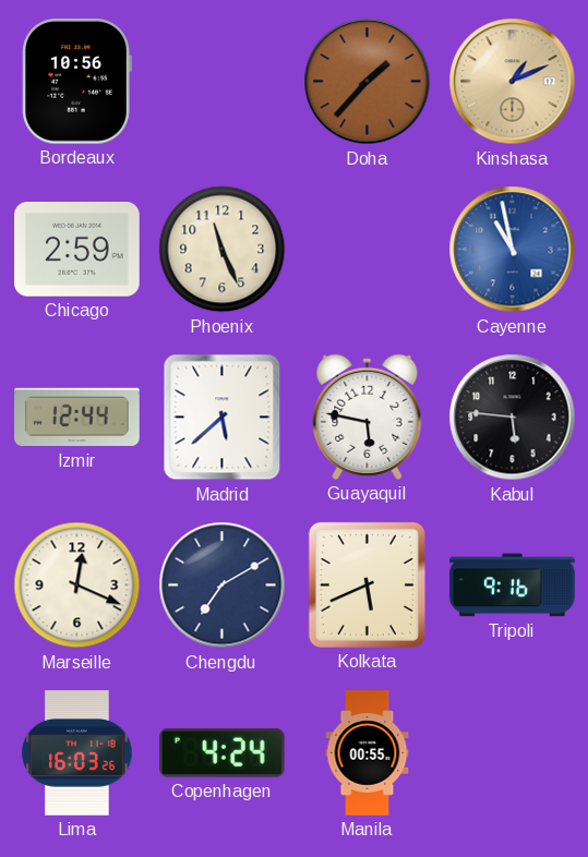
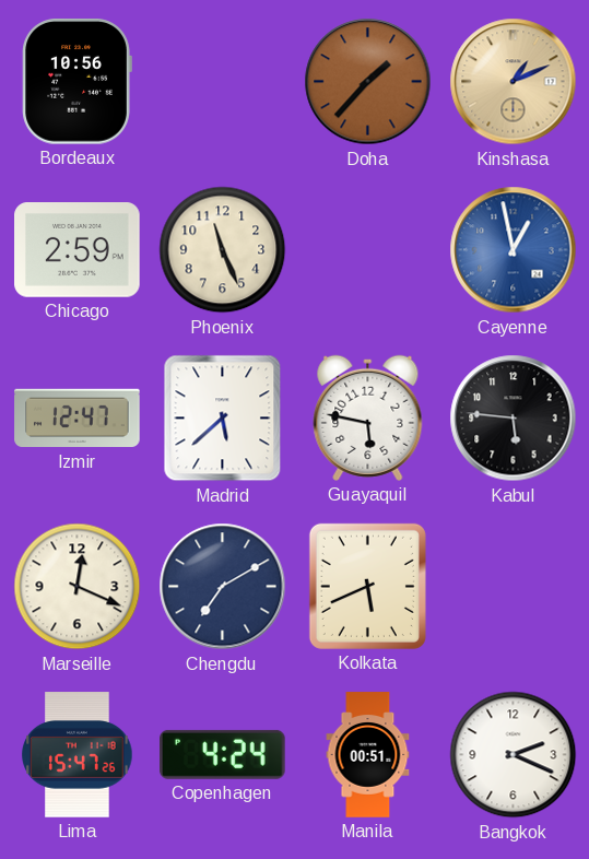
Cayenne: 10:58 -> 12:58 (514, 250)
Izmir: 12:44 -> 12:47 (78, 419)
Tripoli: 9:16 -> none (513, 586)
Lima: 16:03 -> 15:47 (78, 755)
Manila: 00:55 -> 00:51 (368, 755)
Bangkok: none -> 2:19 (514, 755)
